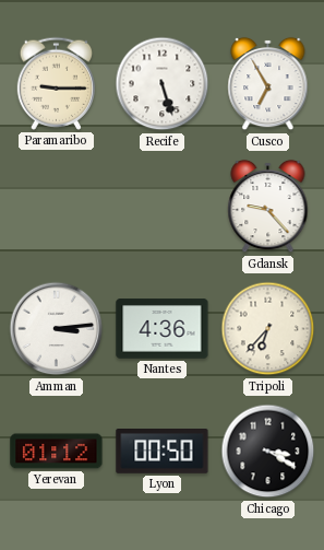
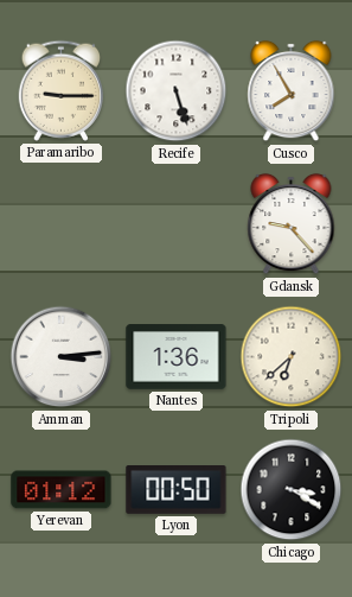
Cusco: 6:55 -> 7:55 (292, 91)
Nantes: 4:36 -> 1:36 (177, 357)
Tripoli: 6:37 -> 6:38 (292, 357)
